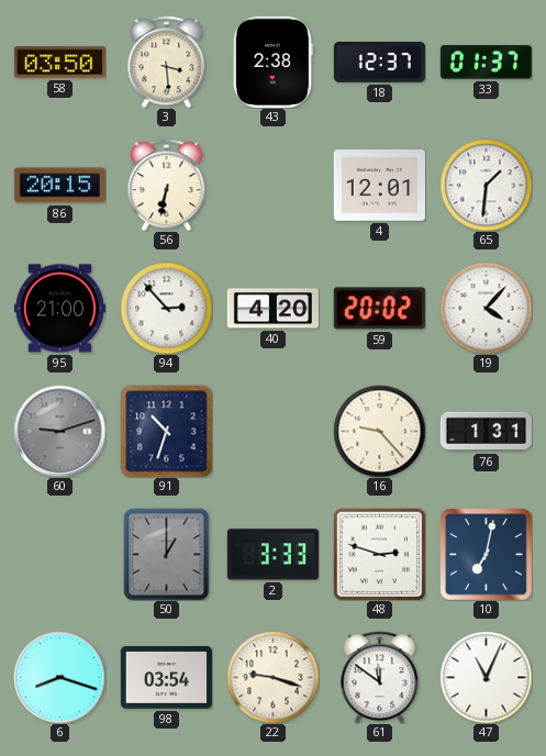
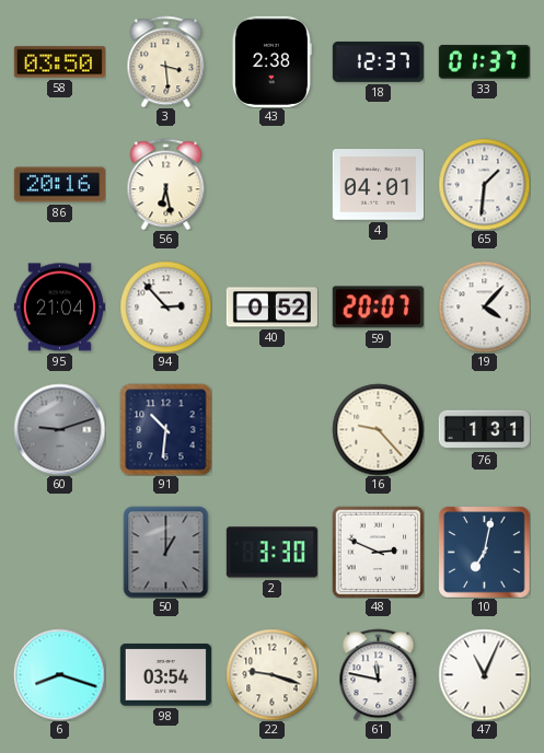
86: 20:15 -> 20:16 (59, 185)
56: 6:32 -> 6:28 (166, 184)
4: 12:01 -> 04:01 (378, 185)
95: 21:00 -> 21:04 (59, 308)
40: 4:20 -> 0:52 (271, 308)
59: 20:02 -> 20:07 (378, 308)
91: 10:33 -> 10:31 (165, 429)
2: 3:33 -> 3:30 (271, 553)
48: 2:48 -> 2:49 (378, 552)
61: 11:51 -> 11:47 (379, 674)
